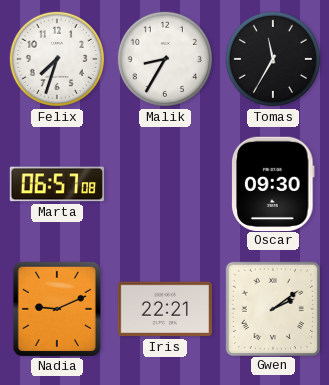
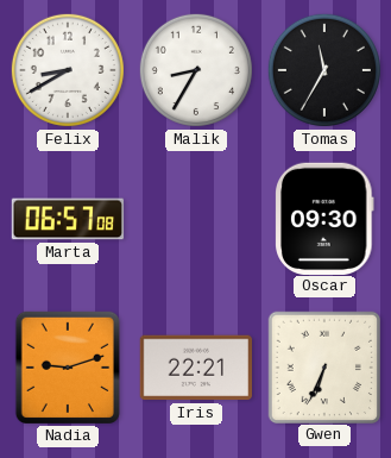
Felix: 7:33 -> 8:40 (68, 70)
Nadia: 9:11 -> 9:12 (68, 366)
Gwen: 2:09 -> 6:34 (323, 366)
